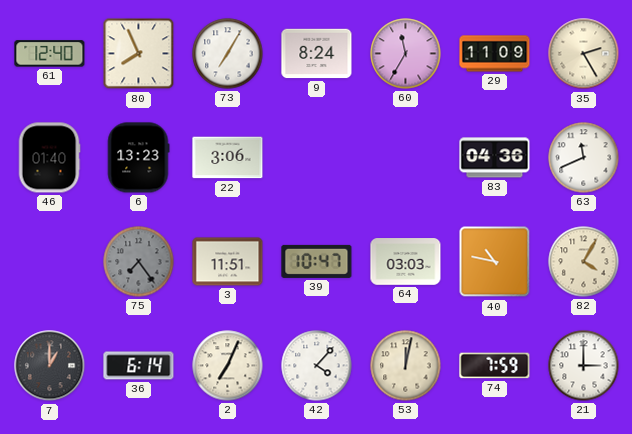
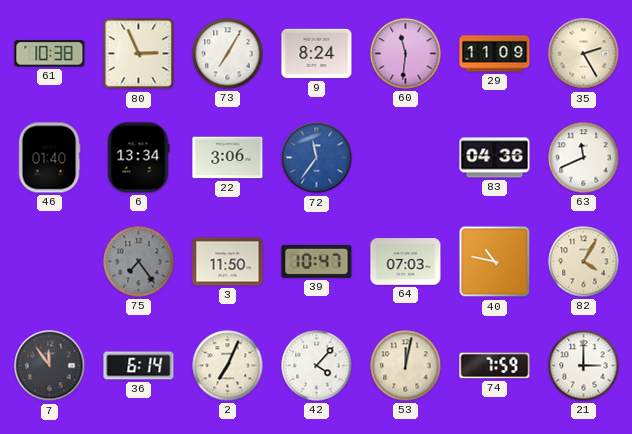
61: 12:40 -> 10:38 (50, 54)
80: 7:56 -> 2:56 (139, 54)
60: 11:35 -> 11:31 (406, 54)
6: 13:23 -> 13:34 (138, 158)
72: none -> 11:36 (317, 158)
3: 11:51 -> 11:50 (228, 262)
64: 03:03 -> 07:03 (406, 262)
7: 1:00 -> 11:54 (50, 366)
